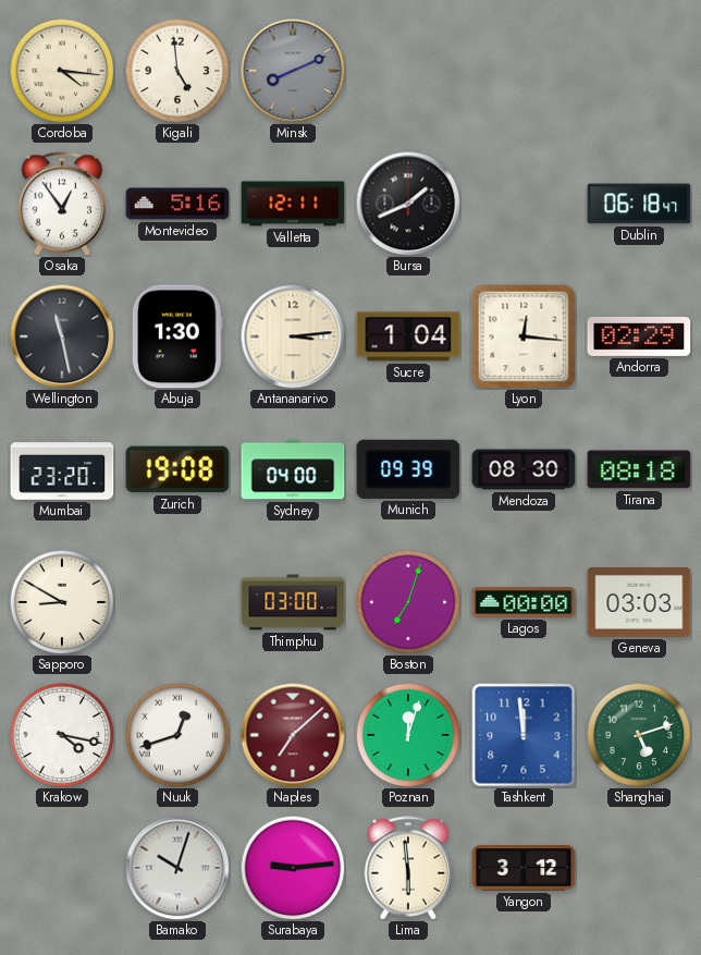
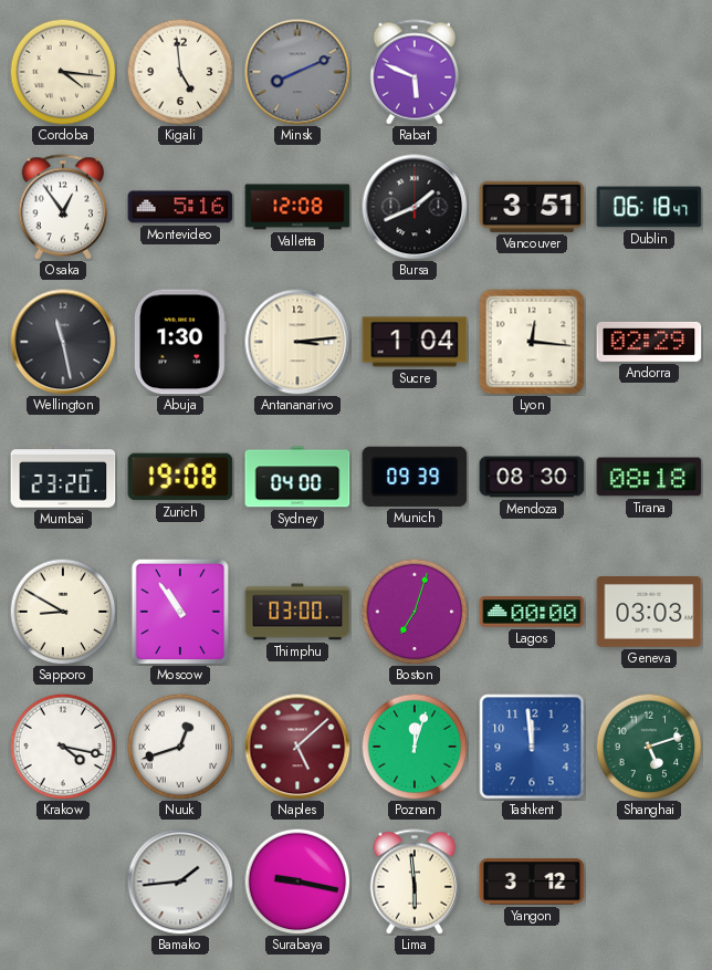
Rabat: none -> 5:49 (415, 72)
Valletta: 12:11 -> 12:08 (297, 207)
Vancouver: none -> 3:51 (532, 207)
Moscow: none -> 10:54 (180, 612)
Naples: 7:08 -> 5:08 (297, 747)
Bamako: 10:03 -> 1:44 (180, 882)
Surabaya: 9:14 -> 9:17 (297, 882)
